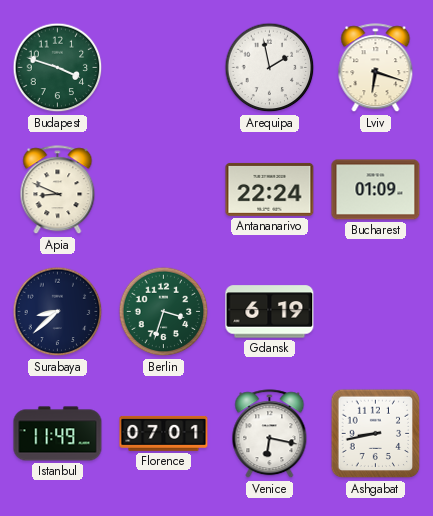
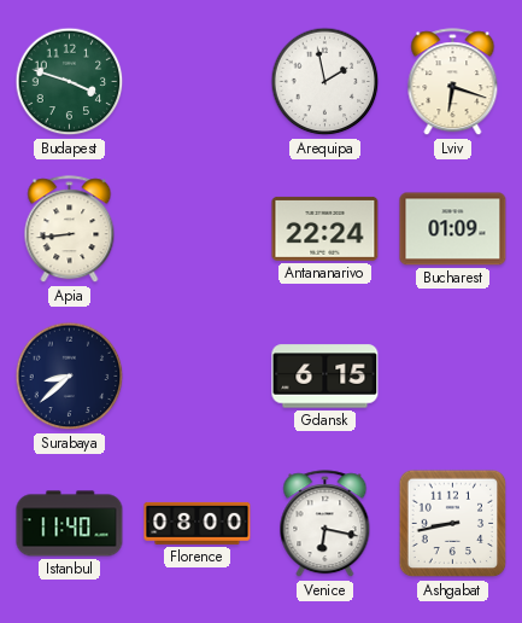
Apia: 8:49 -> 8:44 (70, 229)
Berlin: 3:33 -> none (164, 312)
Gdansk: 6:19 -> 6:15 (325, 377)
Istanbul: 11:49 -> 11:40 (70, 524)
Florence: 07:01 -> 08:00 (198, 523)
